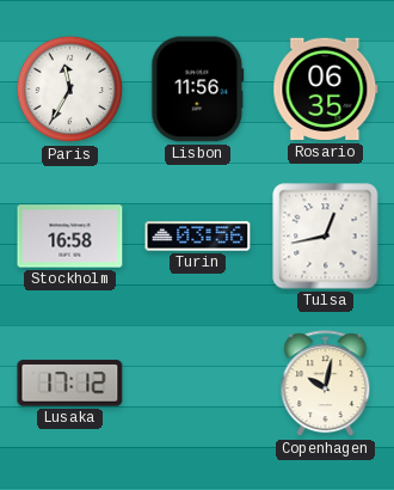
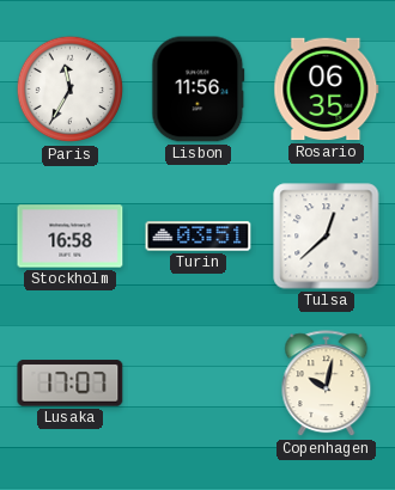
Turin: 03:56 -> 03:51 (199, 237)
Tulsa: 12:43 -> 12:38 (327, 237)
Lusaka: 17:12 -> 17:07 (71, 384)
